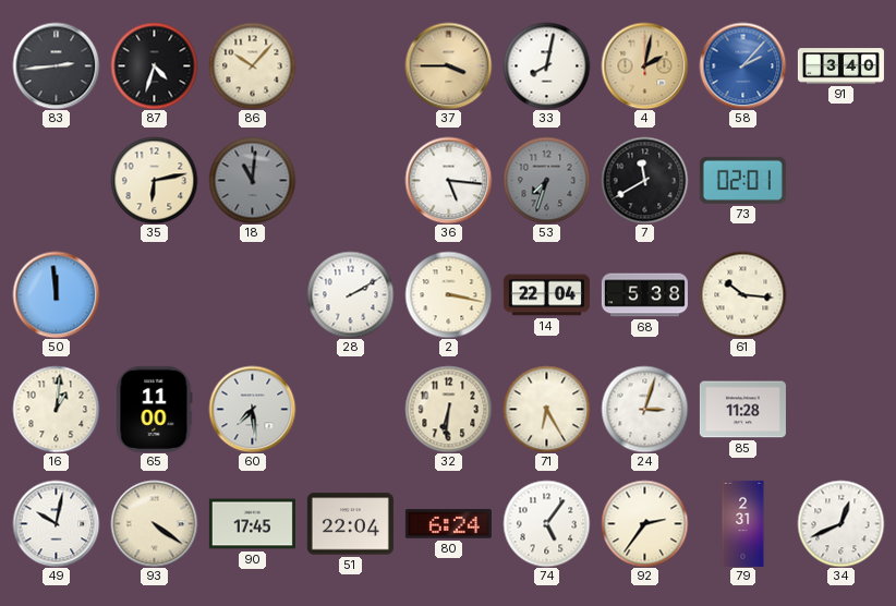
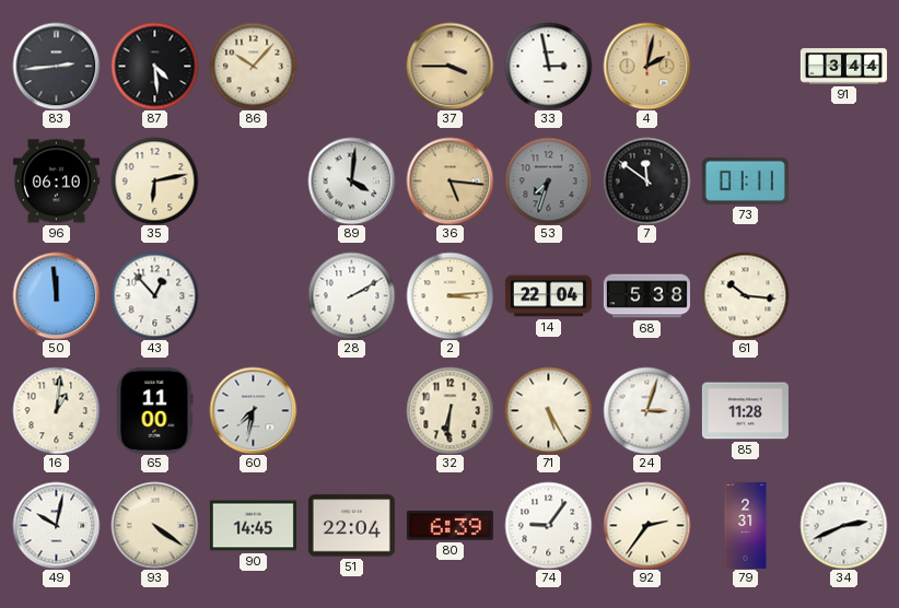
87: 4:33 -> 4:29 (154, 66)
33: 8:02 -> 2:58 (548, 66)
58: 2:07 -> none (742, 65)
91: 3:40 -> 3:44 (843, 67)
96: none -> 06:10 (56, 182)
18: 11:01 -> none (252, 180)
89: none -> 4:01 (351, 180)
36 dial: white -> champagne (449, 180)
7: 11:40 -> 11:51 (646, 180)
73: 02:01 -> 01:11 (745, 180)
43: none -> 12:53 (154, 295)
2: 3:17 -> 3:14 (449, 295)
60: 7:29 -> 7:32 (253, 410)
71: 6:25 -> 5:25 (548, 410)
90: 17:45 -> 14:45 (253, 526)
80: 6:24 -> 6:39 (449, 526)
74: 5:06 -> 9:06 (548, 525)
34: 12:41 -> 2:41 (843, 525)
